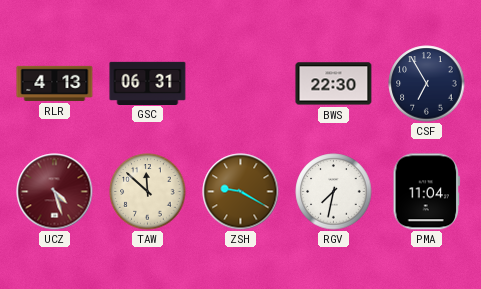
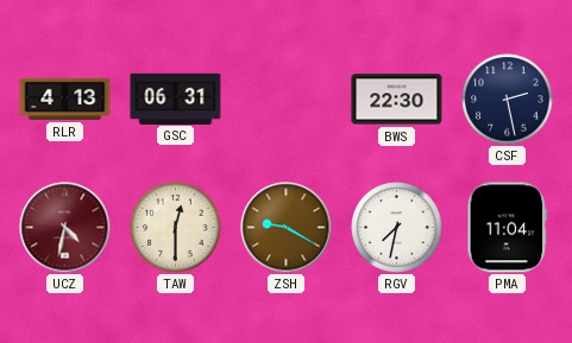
CSF: 6:55 -> 2:28 (508, 100)
UCZ: 4:27 -> 4:32 (65, 228)
TAW: 11:52 -> 12:30 (176, 228)
